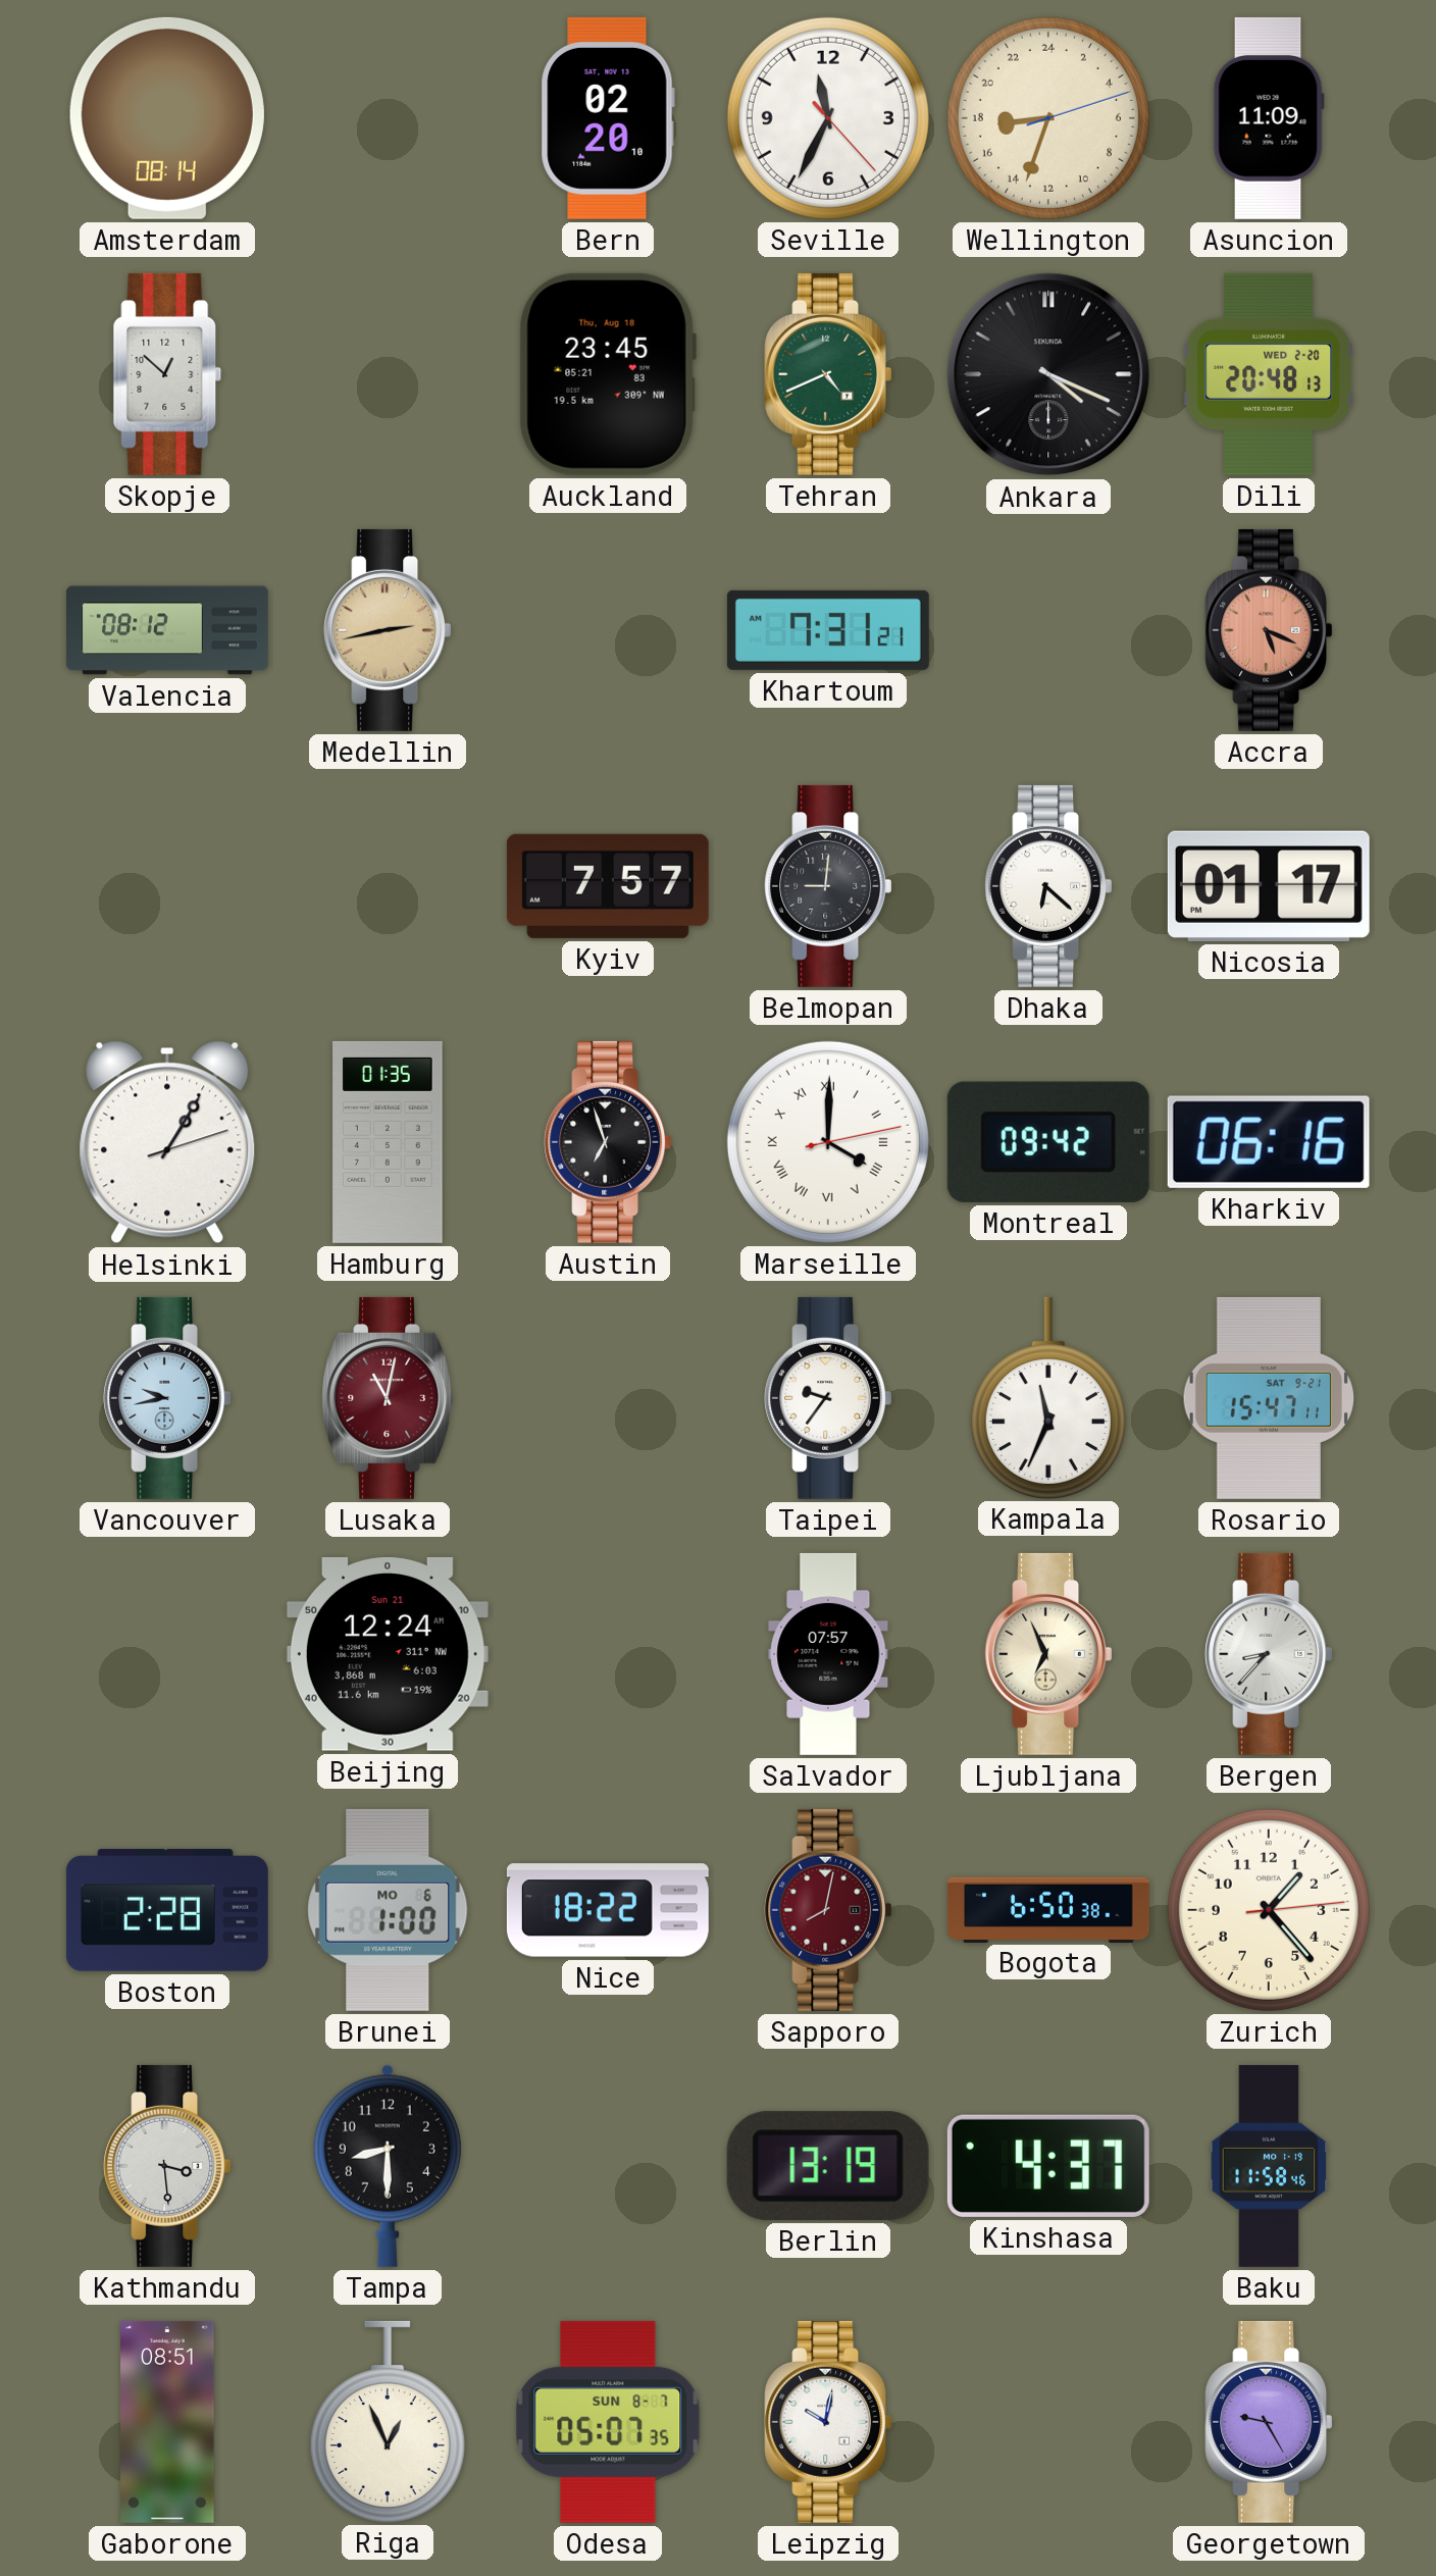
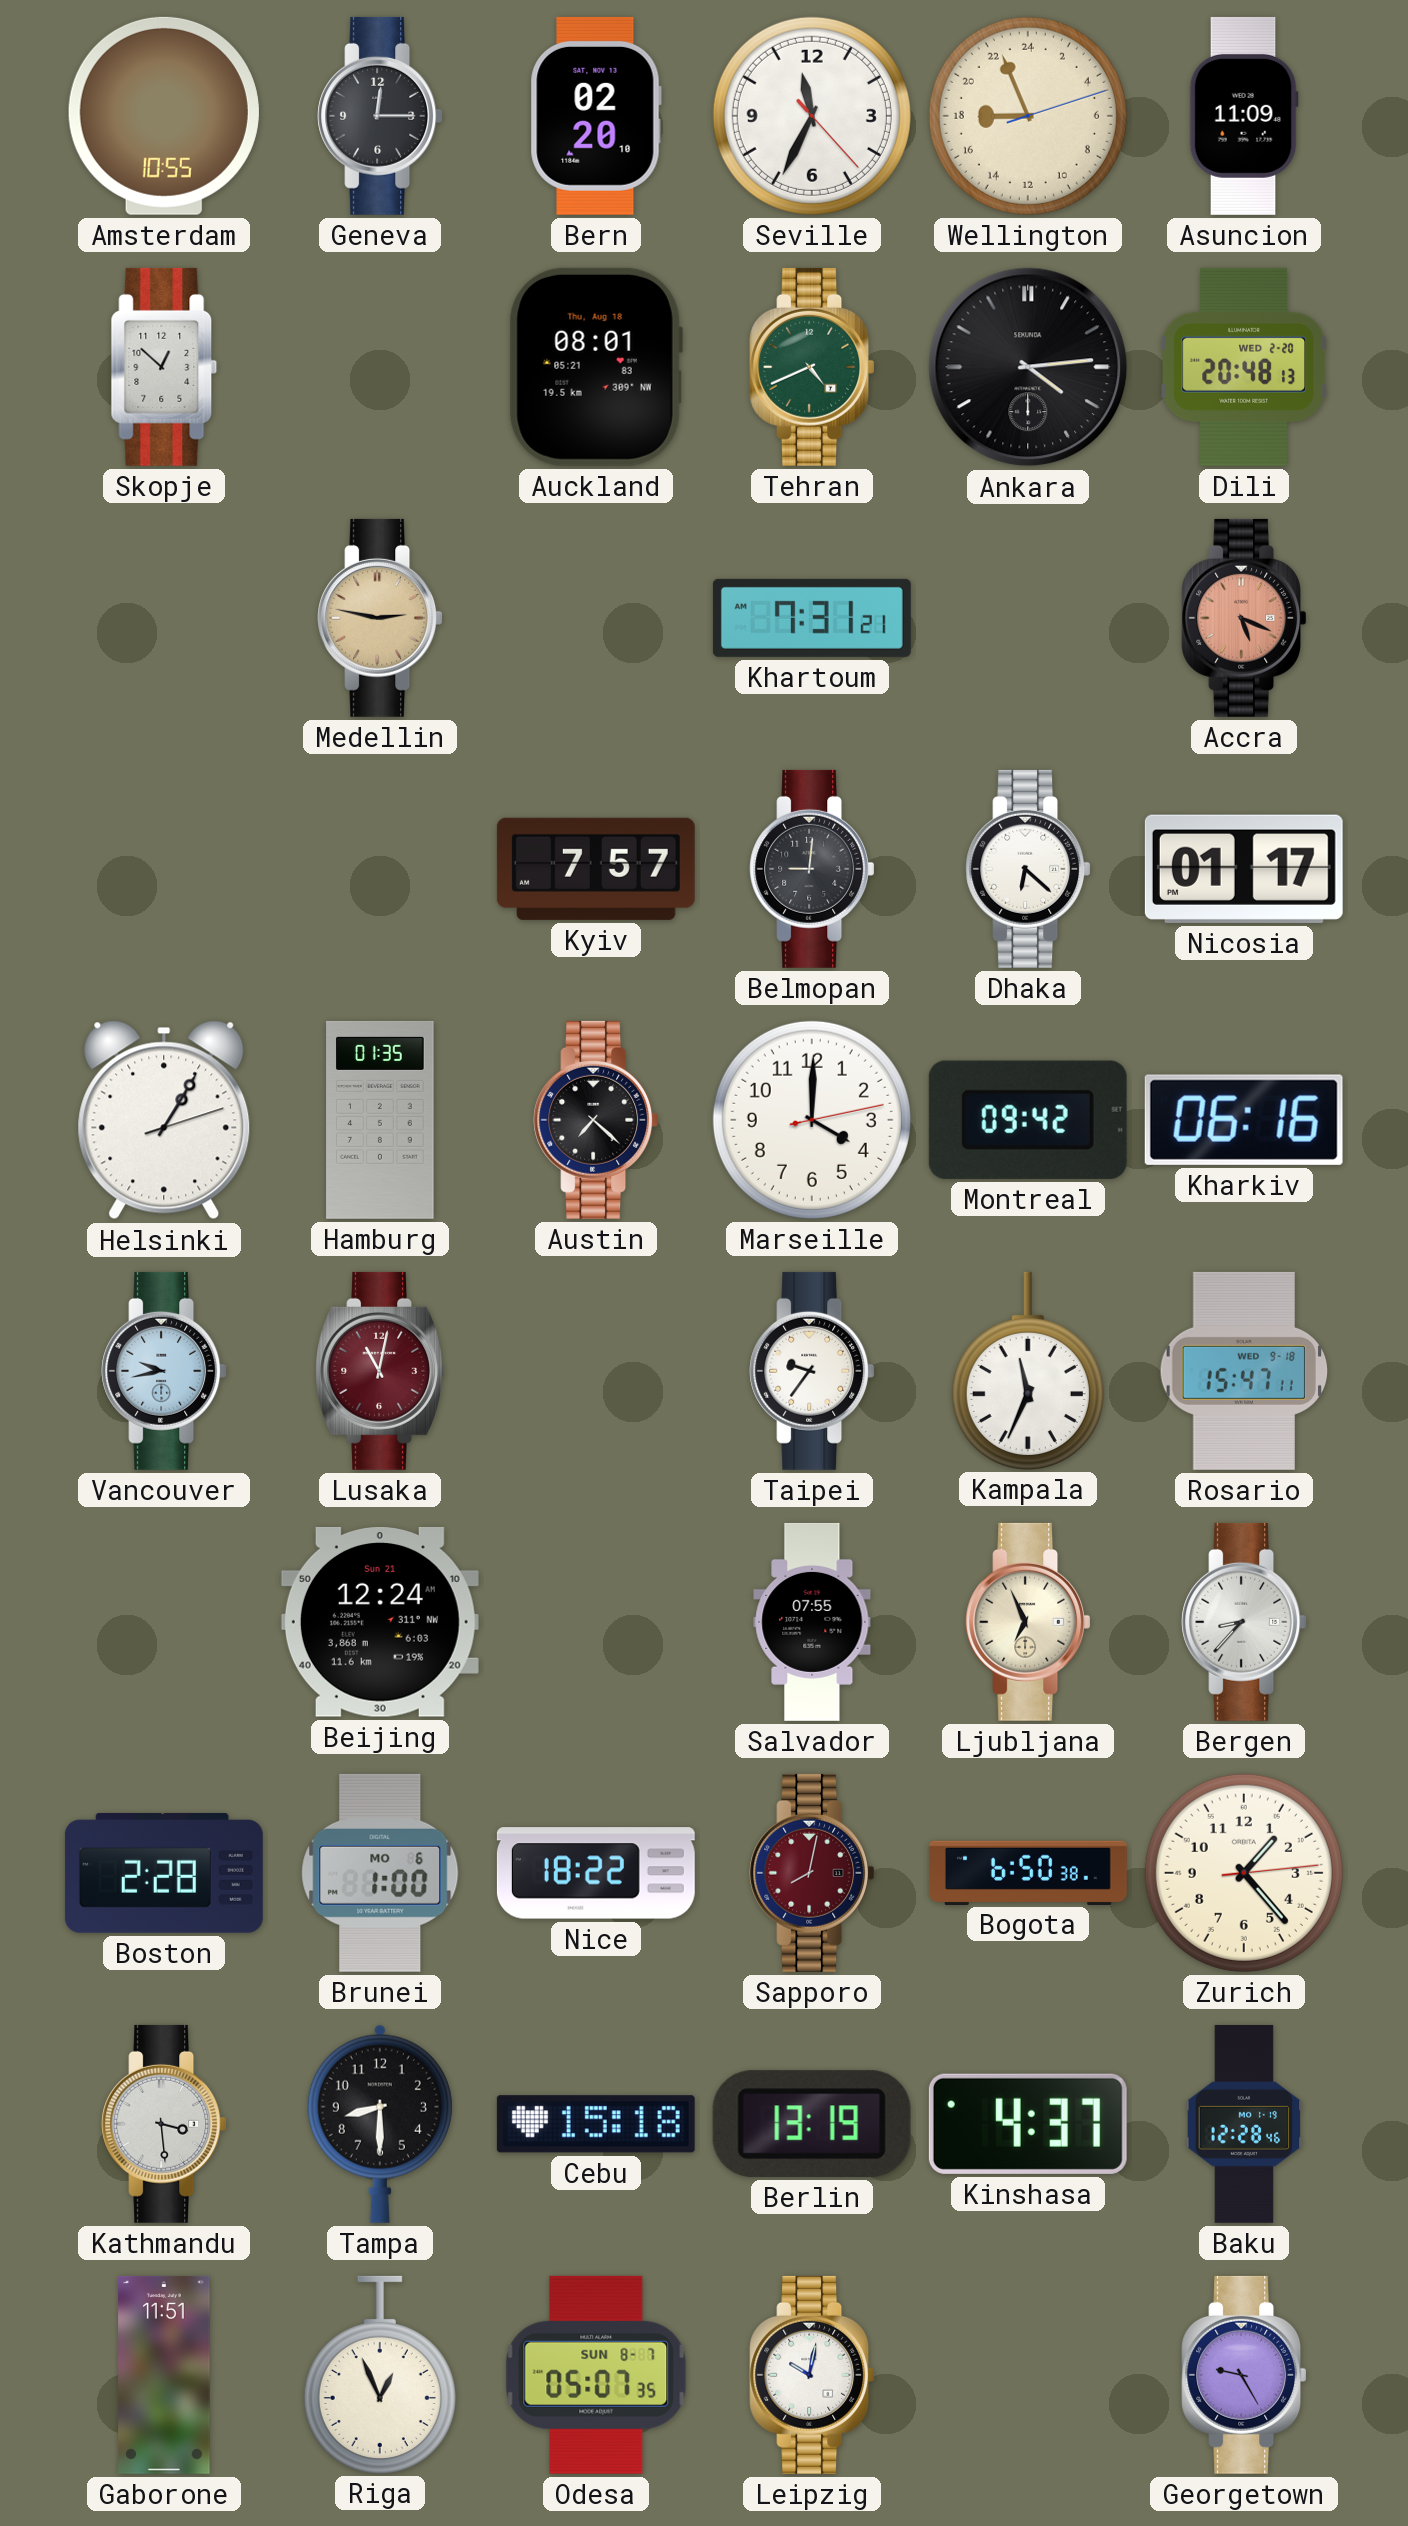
Amsterdam: 08:14 -> 10:55 (164, 116)
Geneva: none -> 12:15 (380, 116)
Wellington: 17:33 -> 17:56 (1028, 116)
Auckland: 23:45 -> 08:01 (596, 367)
Ankara: 4:19 -> 4:14 (1028, 367)
Valencia: 08:12 -> none (167, 630)
Medellin: 2:43 -> 2:47 (380, 618)
Austin: 6:57 -> 7:22 (596, 1120)
Marseille numerals: Roman -> Arabic (812, 1120)
Rosario date: SAT 9-21 -> WED 9-18 (1243, 1371)
Salvador: 07:57 -> 07:55 (812, 1622)
Cebu: none -> 15:18 (596, 2124)
Baku: 11:58 -> 12:28 (1244, 2124)
Gaborone: 08:51 -> 11:51 (164, 2375)
